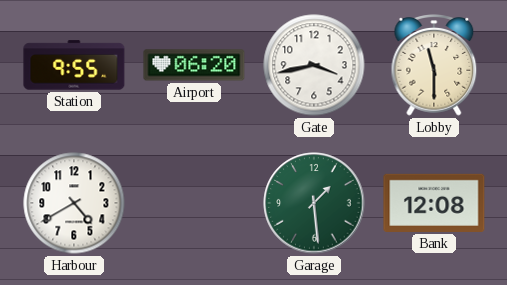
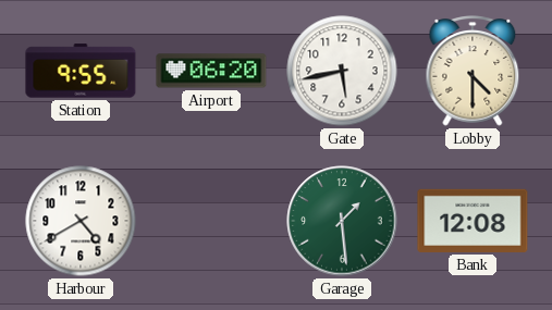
Gate: 3:43 -> 5:43 (342, 71)
Lobby: 11:30 -> 4:30 (473, 71)
